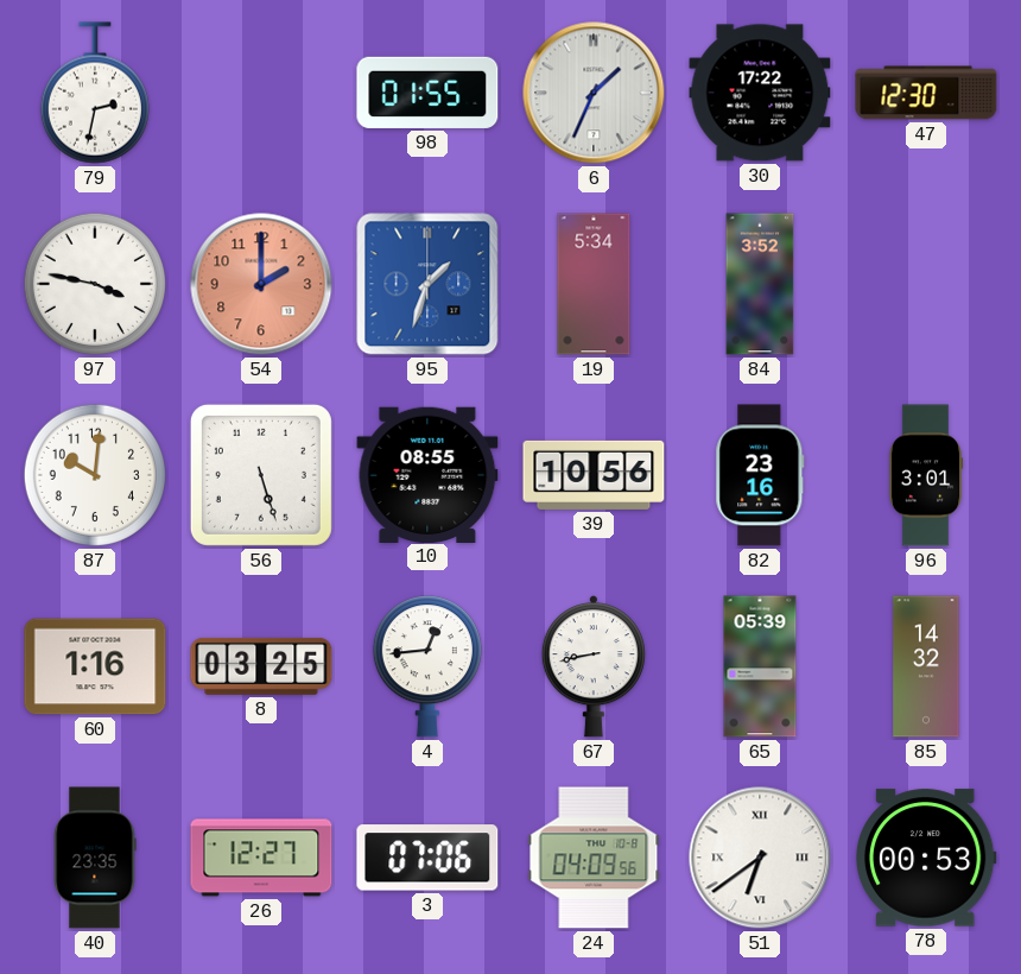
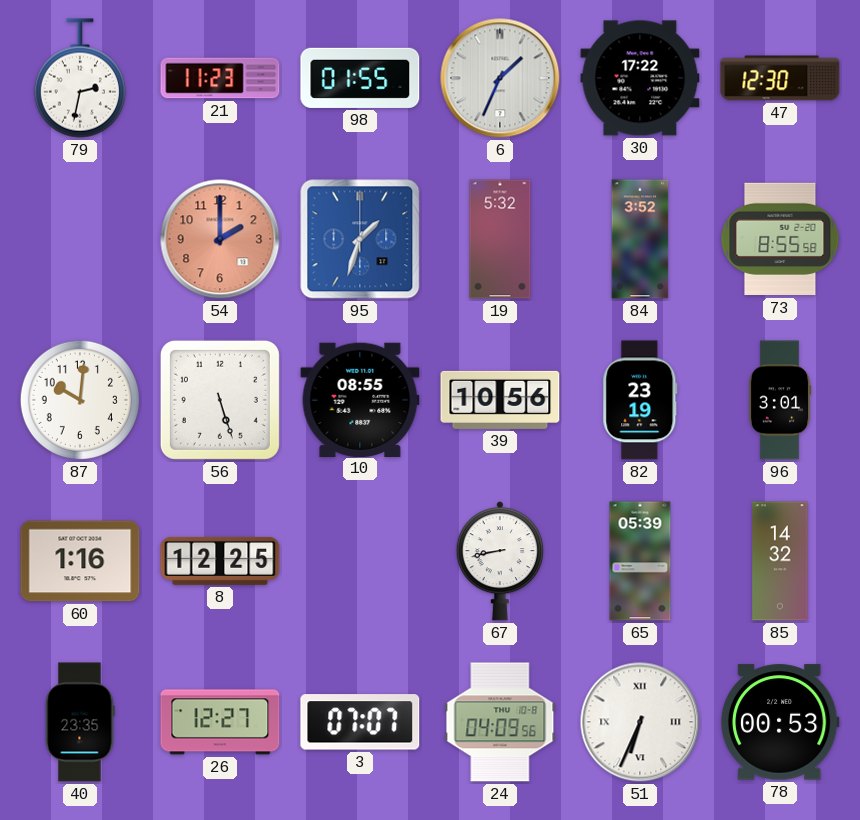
21: none -> 11:23 (220, 78)
97: 3:47 -> none (95, 284)
19: 5:34 -> 5:32 (500, 239)
73: none -> 8:55 (780, 239)
82: 23:16 -> 23:19 (640, 400)
8: 03:25 -> 12:25 (220, 561)
4: 12:44 -> none (427, 666)
3: 07:06 -> 07:07 (360, 722)
51: 6:39 -> 6:34 (640, 722)
